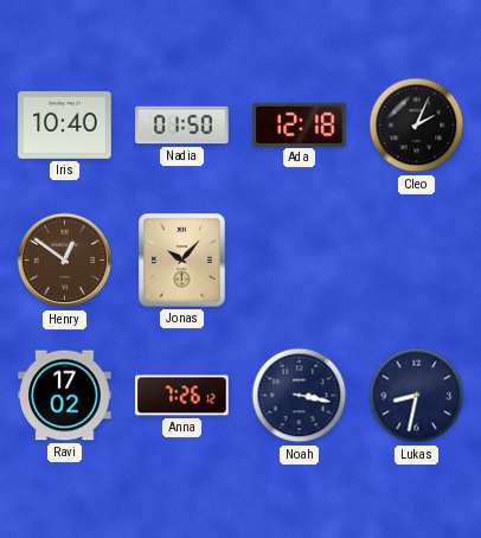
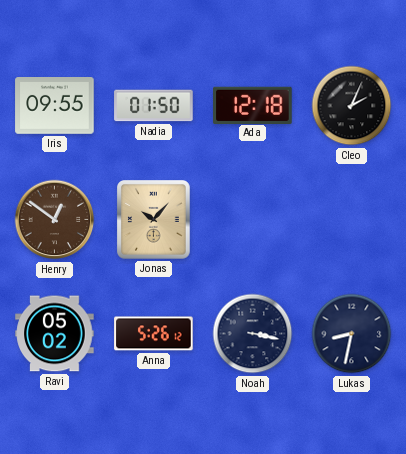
Iris: 10:40 -> 09:55 (55, 106)
Ravi: 17:02 -> 05:02 (55, 334)
Anna: 7:26 -> 5:26 (154, 334)
